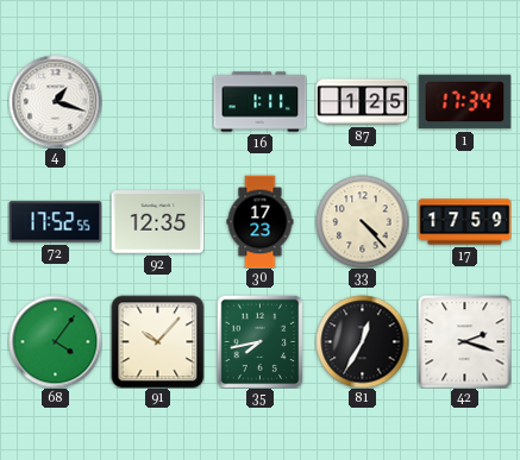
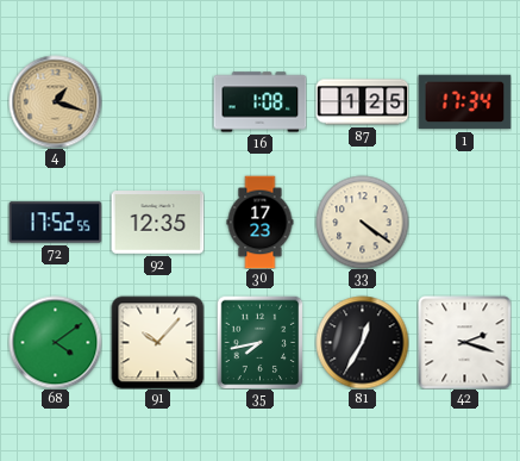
4 dial: white -> champagne (55, 101)
16: 1:11 -> 1:08 (259, 102)
33: 4:23 -> 4:21 (362, 222)
17: 17:59 -> none (464, 222)
68: 4:06 -> 4:09 (55, 342)
